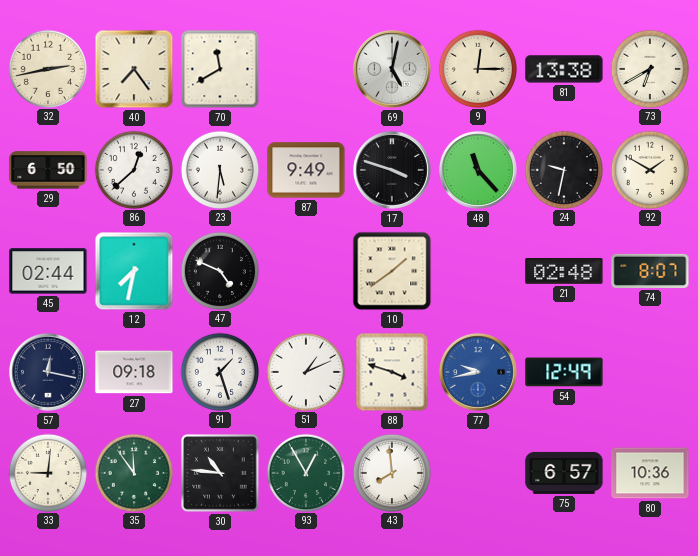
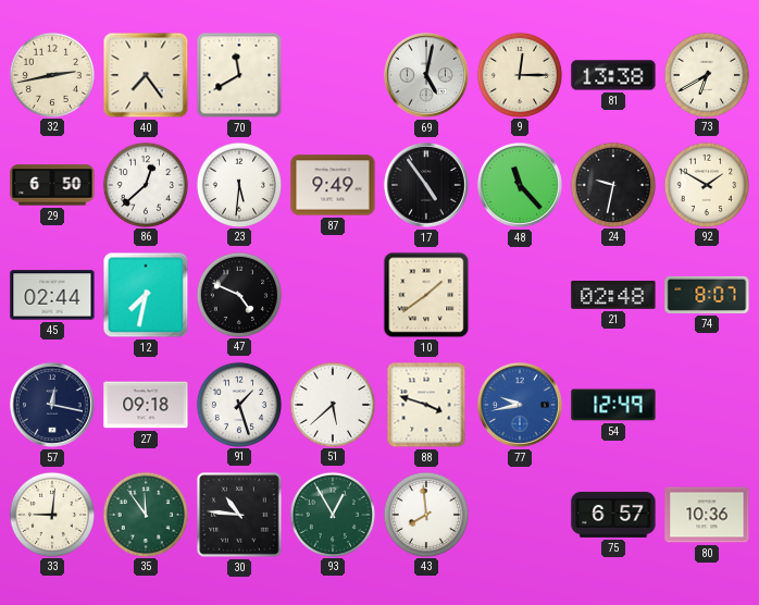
17: 3:48 -> 4:54 (426, 185)
51: 1:11 -> 5:38 (332, 404)
